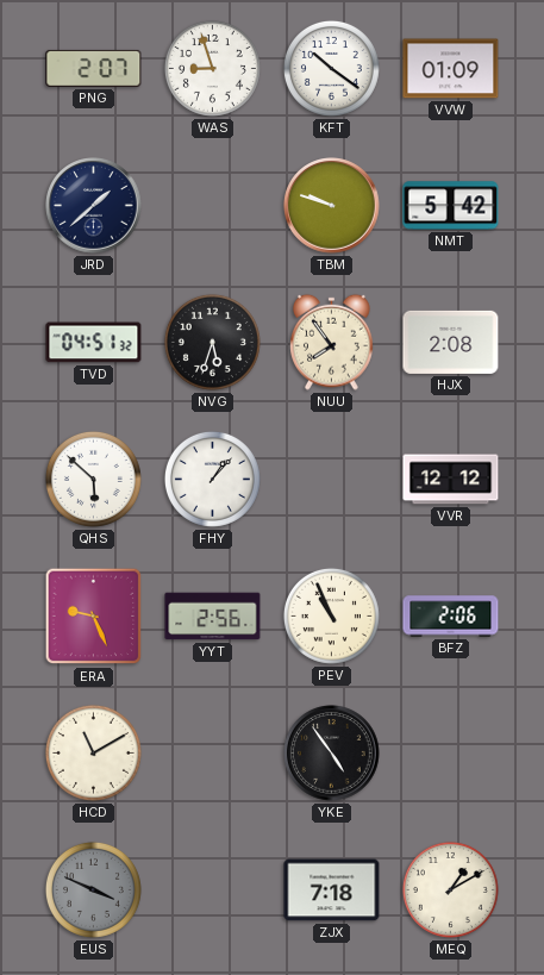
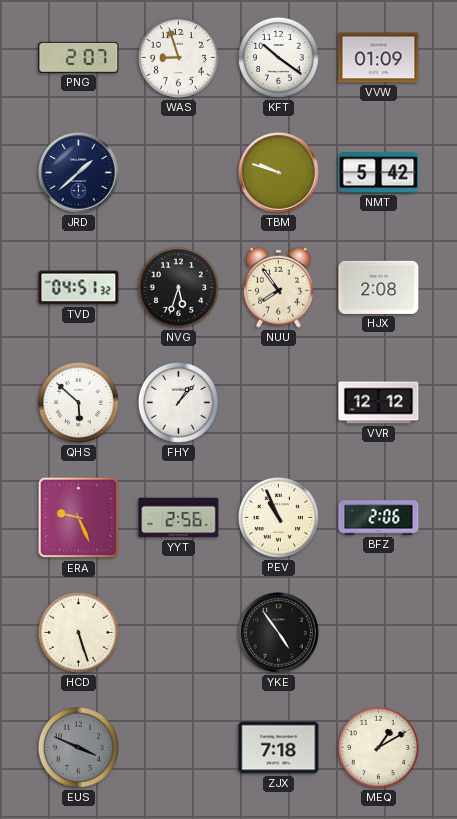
HCD: 11:10 -> 5:27 (78, 632)
